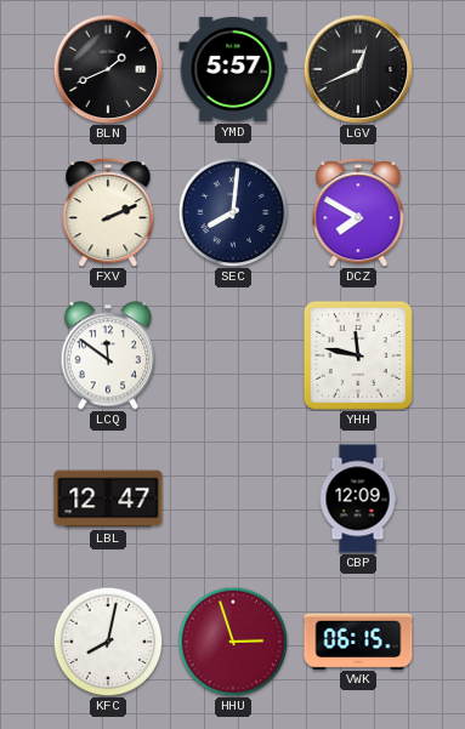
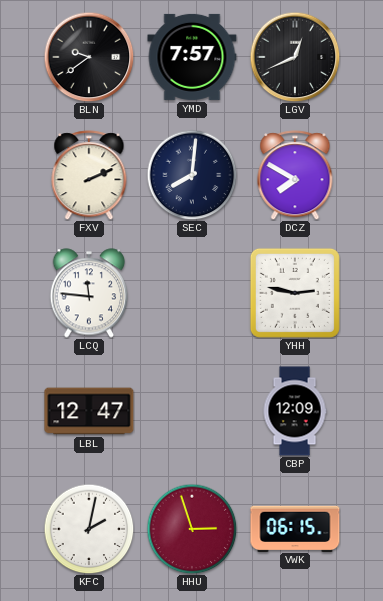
BLN: 1:41 -> 9:39 (89, 57)
YMD: 5:57 -> 7:57 (192, 57)
LCQ: 11:51 -> 11:46 (89, 293)
YHH: 11:47 -> 2:47 (295, 293)
KFC: 8:02 -> 2:02 (89, 529)
